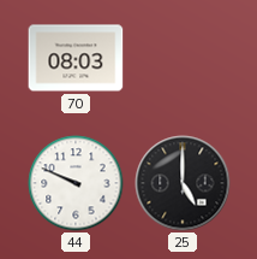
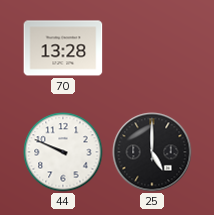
70: 08:03 -> 13:28 (63, 48)
